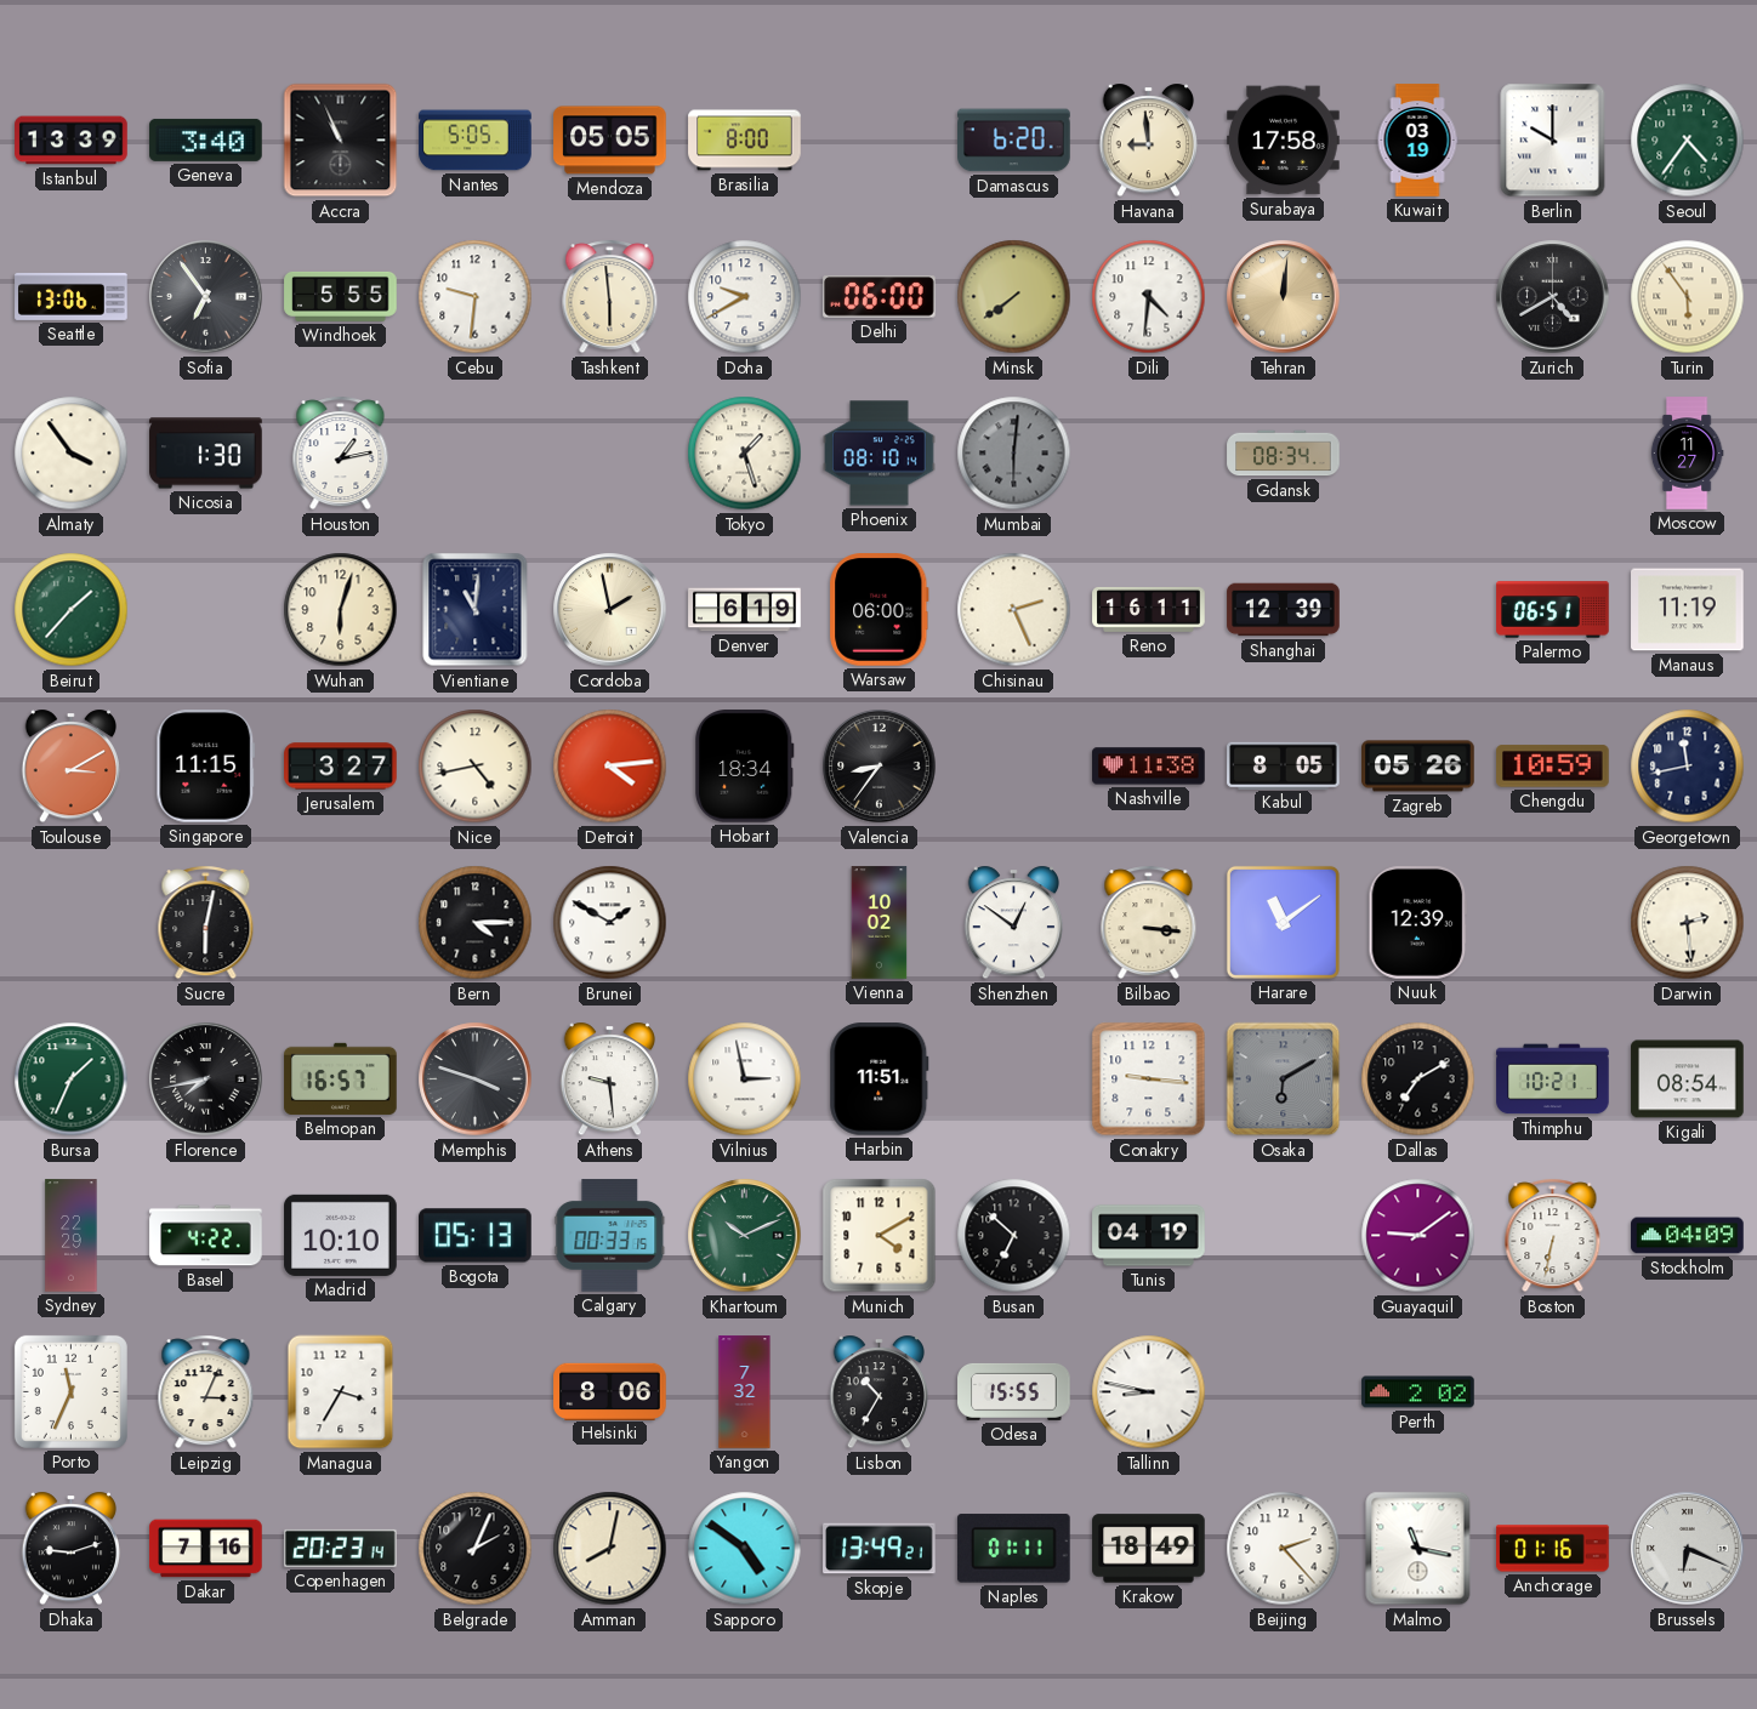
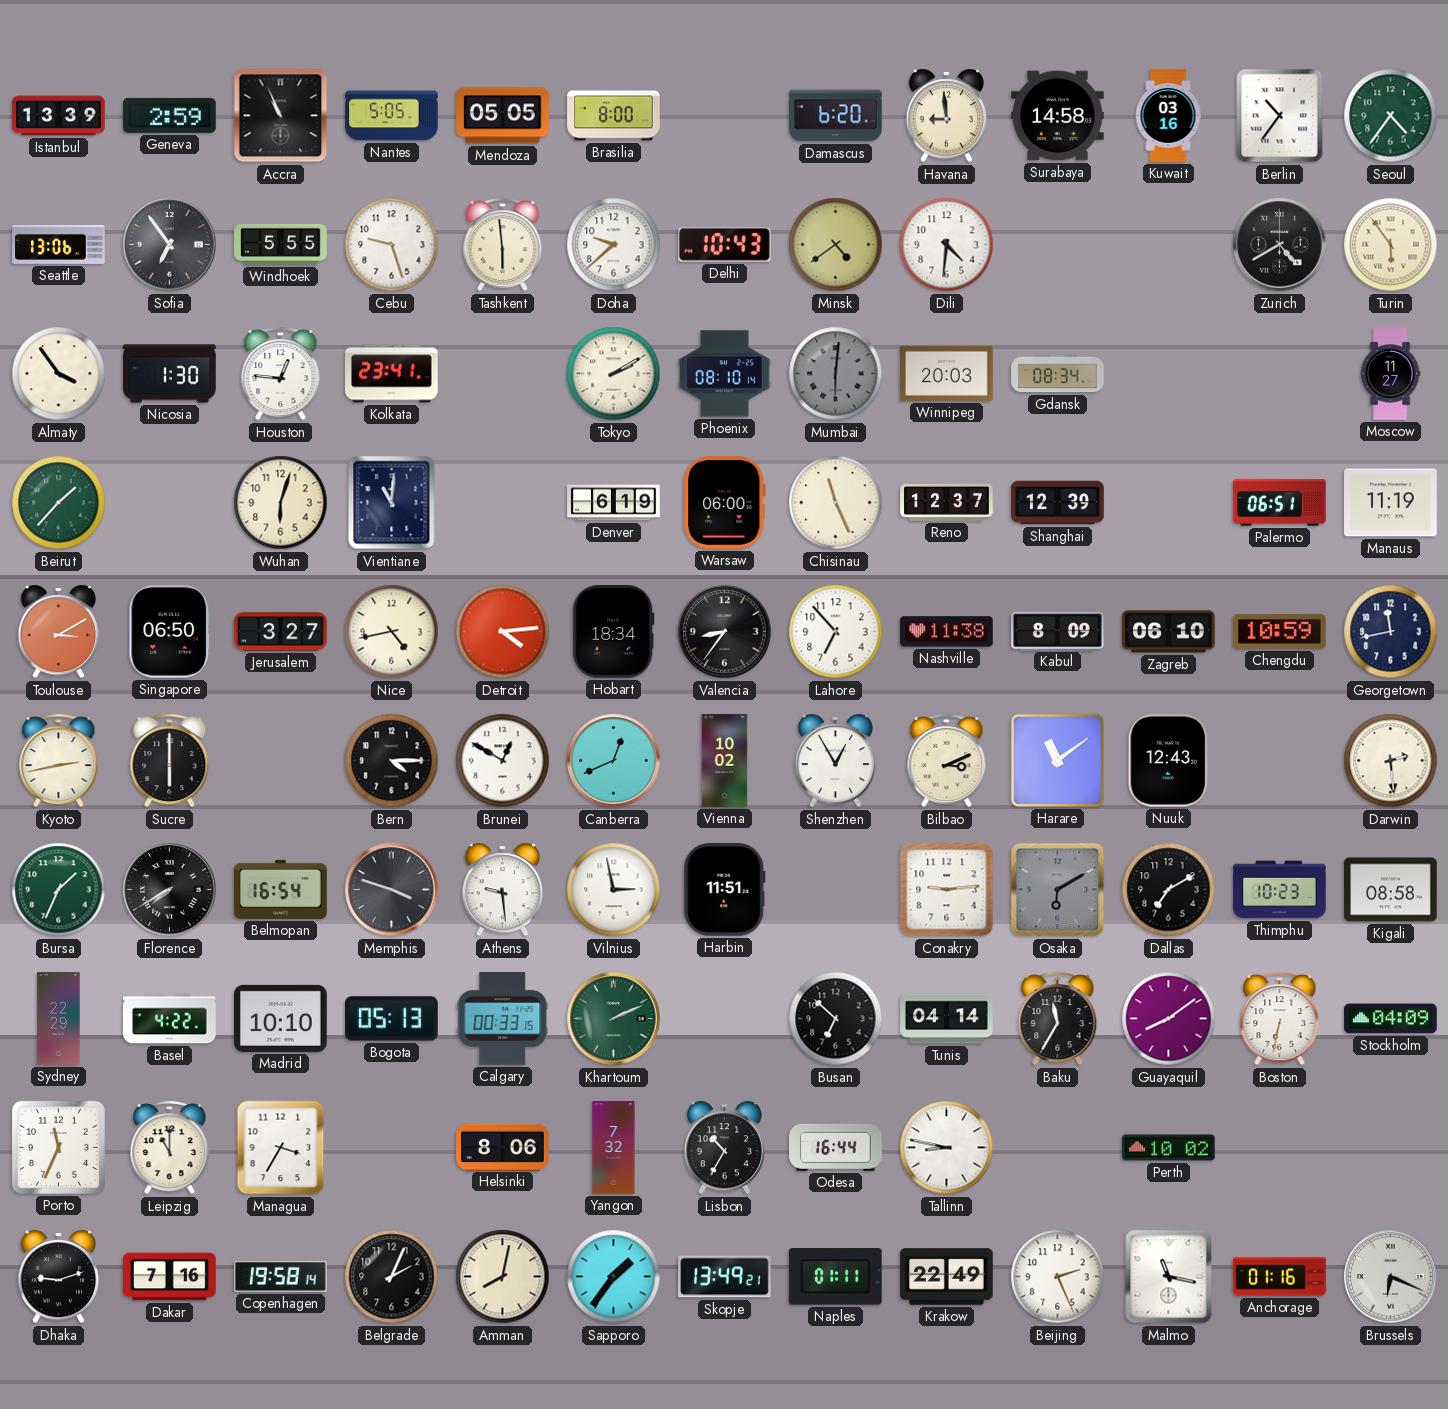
Geneva: 3:40 -> 2:59 (170, 115)
Surabaya: 17:58 -> 14:58 (1058, 116)
Kuwait: 03:19 -> 03:16 (1168, 116)
Berlin: 10:00 -> 10:36 (1280, 116)
Cebu: 9:31 -> 9:27 (392, 245)
Doha: 9:40 -> 9:38 (614, 245)
Delhi: 06:00 -> 10:43 (725, 245)
Minsk: 7:39 -> 4:39 (836, 245)
Tehran: 12:01 -> none (1284, 297)
Houston: 1:13 -> 12:46 (281, 374)
Kolkata: none -> 23:41 (392, 374)
Tokyo: 1:27 -> 2:10 (614, 374)
Winnipeg: none -> 20:03 (947, 373)
Cordoba: 1:58 -> none (610, 610)
Chisinau: 2:26 -> 11:26 (836, 503)
Reno: 16:11 -> 12:37 (947, 502)
Singapore: 11:15 -> 06:50 (170, 632)
Lahore: none -> 6:53 (836, 632)
Kabul: 8:05 -> 8:09 (1058, 631)
Zagreb: 05:26 -> 06:10 (1169, 632)
Kyoto: none -> 2:43 (59, 761)
Sucre: 6:02 -> 6:00 (170, 761)
Brunei: 1:50 -> 12:50 (503, 761)
Canberra: none -> 12:41 (614, 761)
Shenzhen: 12:51 -> 12:55 (836, 761)
Bilbao: 3:16 -> 3:11 (947, 761)
Nuuk: 12:39 -> 12:43 (1169, 761)
Florence: 7:43 -> 7:40 (170, 890)
Belmopan: 16:57 -> 16:54 (281, 889)
Conakry: 9:16 -> 9:14 (947, 890)
Thimphu: 10:21 -> 10:23 (1280, 890)
Kigali: 08:54 -> 08:58 (1391, 890)
Khartoum: 10:11 -> 2:11 (614, 1019)
Munich: 4:10 -> none (880, 1236)
Tunis: 04:19 -> 04:14 (947, 1019)
Baku: none -> 11:35 (1058, 1019)
Guayaquil: 9:09 -> 8:09 (1169, 1019)
Leipzig: 3:04 -> 11:00 (170, 1148)
Odesa: 15:55 -> 16:44 (836, 1147)
Perth: 2:02 -> 10:02 (1169, 1148)
Copenhagen: 20:23 -> 19:58 (281, 1276)
Sapporo: 4:51 -> 1:36 (614, 1277)
Krakow: 18:49 -> 22:49 (947, 1277)
Beijing: 2:23 -> 2:26 (1058, 1277)
